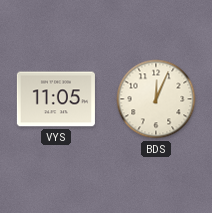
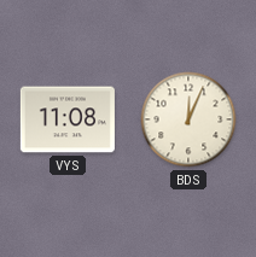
VYS: 11:05 -> 11:08 (68, 119)
